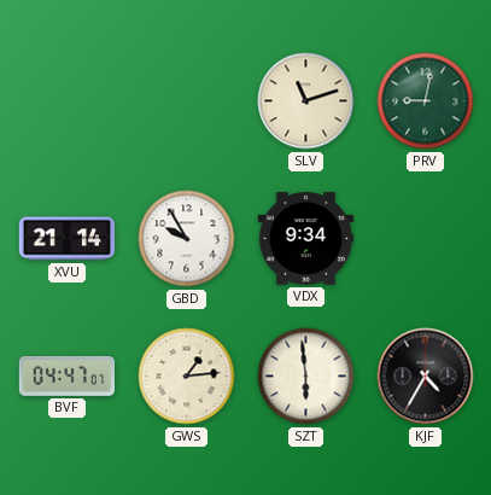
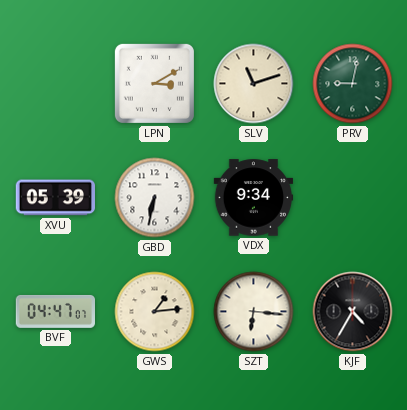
LPN: none -> 3:10 (154, 83)
XVU: 21:14 -> 05:39 (55, 198)
GBD: 9:55 -> 6:32 (155, 198)
SZT: 5:59 -> 6:16 (254, 312)
